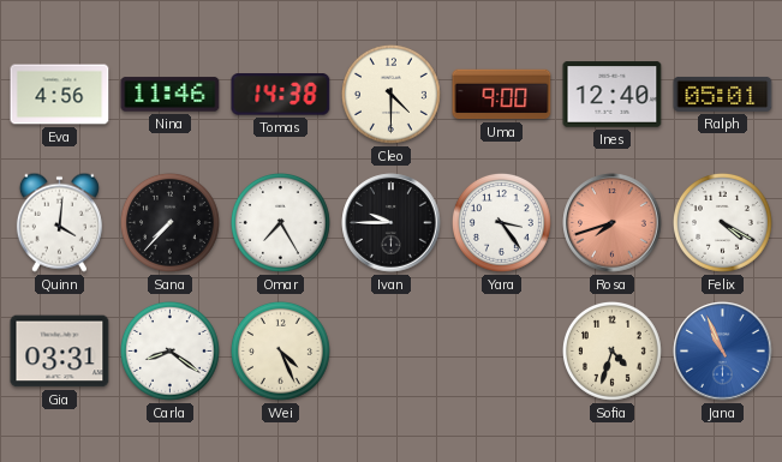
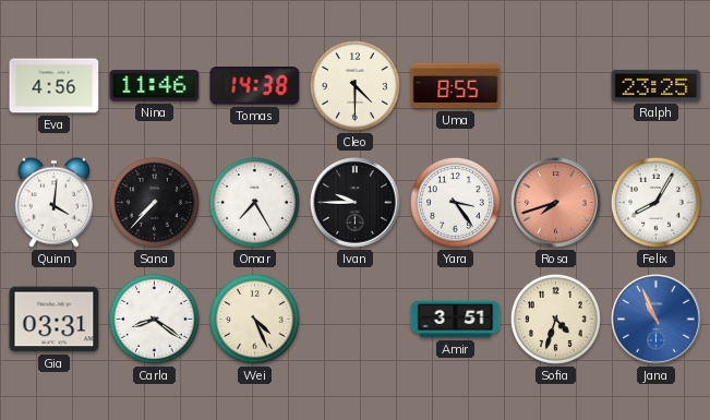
Uma: 9:00 -> 8:55 (456, 86)
Ines: 12:40 -> none (613, 95)
Ralph: 05:01 -> 23:25 (657, 85)
Felix: 4:20 -> 8:05 (657, 203)
Amir: none -> 3:51 (456, 320)
